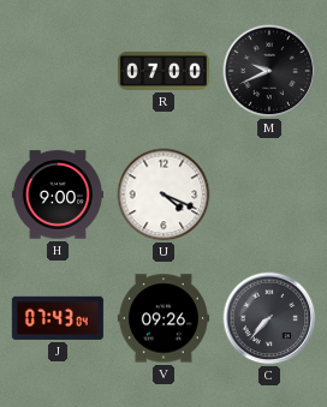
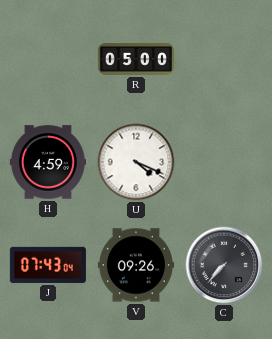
R: 07:00 -> 05:00 (136, 60)
M: 9:41 -> none (269, 71)
H: 9:00 -> 4:59 (48, 162)
